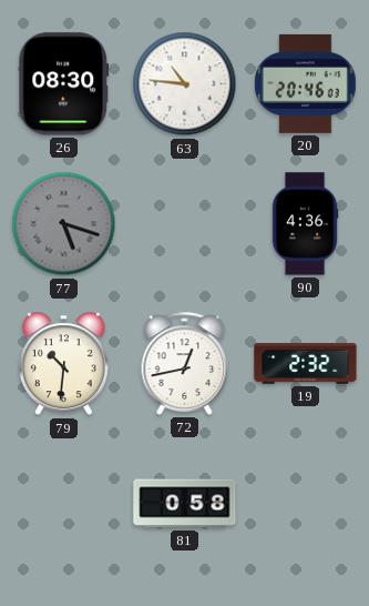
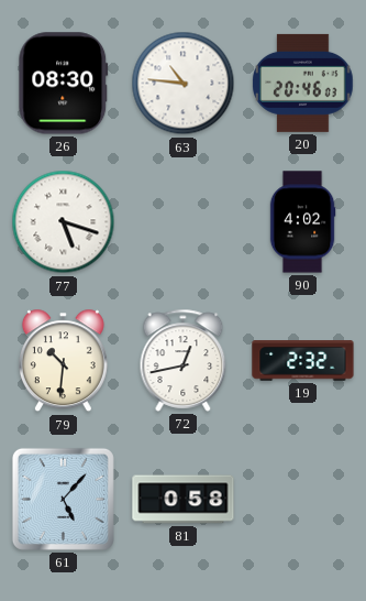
77 dial: grey -> white (64, 222)
90: 4:36 -> 4:02 (302, 222)
61: none -> 5:07 (63, 499)
